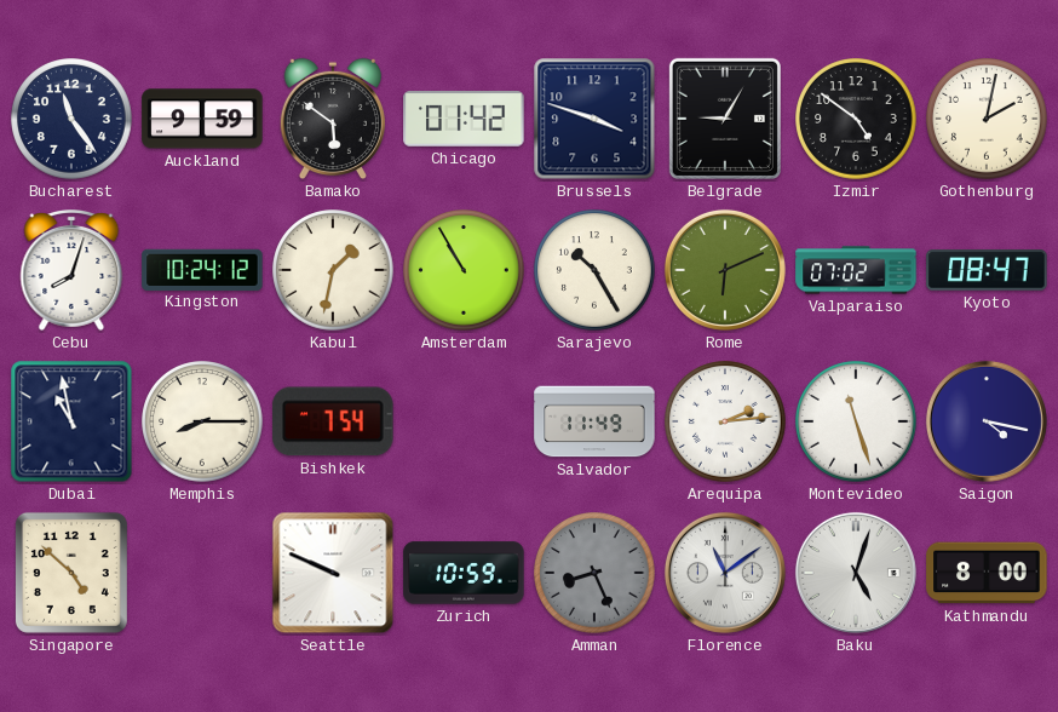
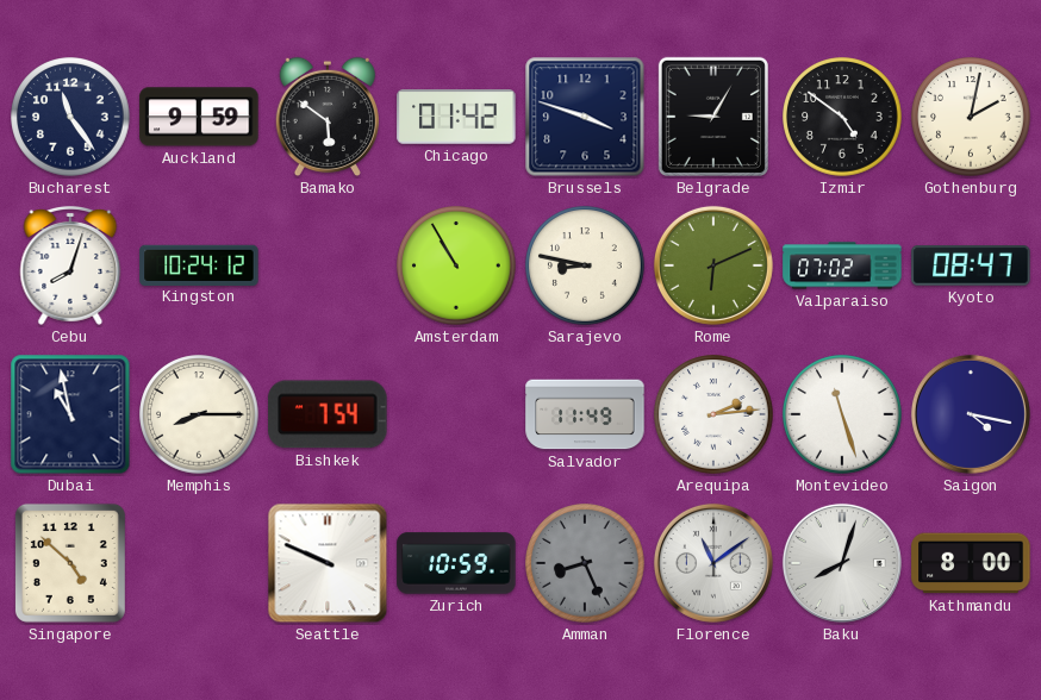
Kabul: 1:32 -> none (333, 270)
Sarajevo: 10:25 -> 8:47 (585, 265)
Baku: 5:03 -> 8:03 (842, 563)
